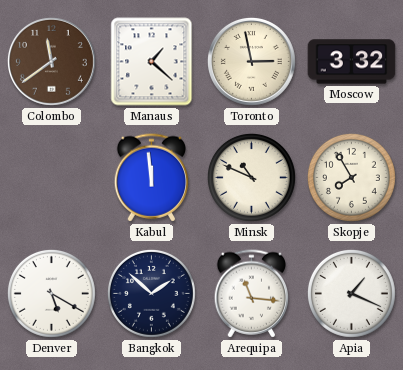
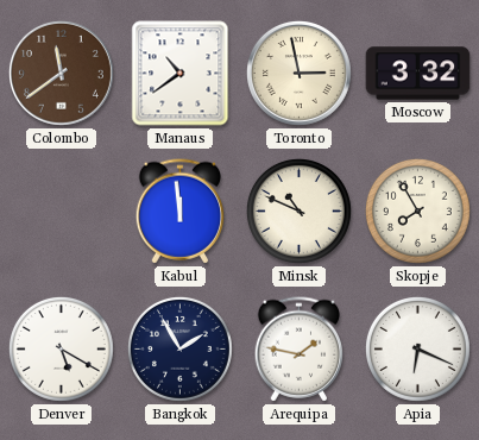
Manaus: 1:22 -> 10:39 (181, 74)
Bangkok: 1:52 -> 1:55 (179, 348)
Arequipa: 11:16 -> 1:47 (300, 350)
Apia: 1:19 -> 6:19 (417, 348)
